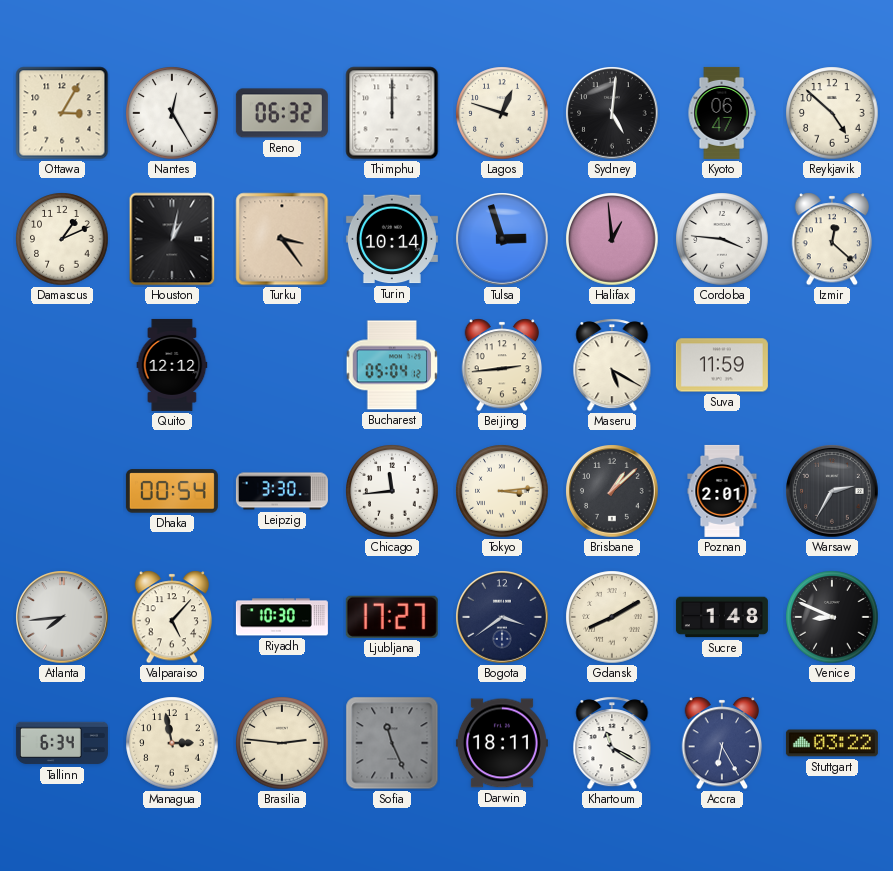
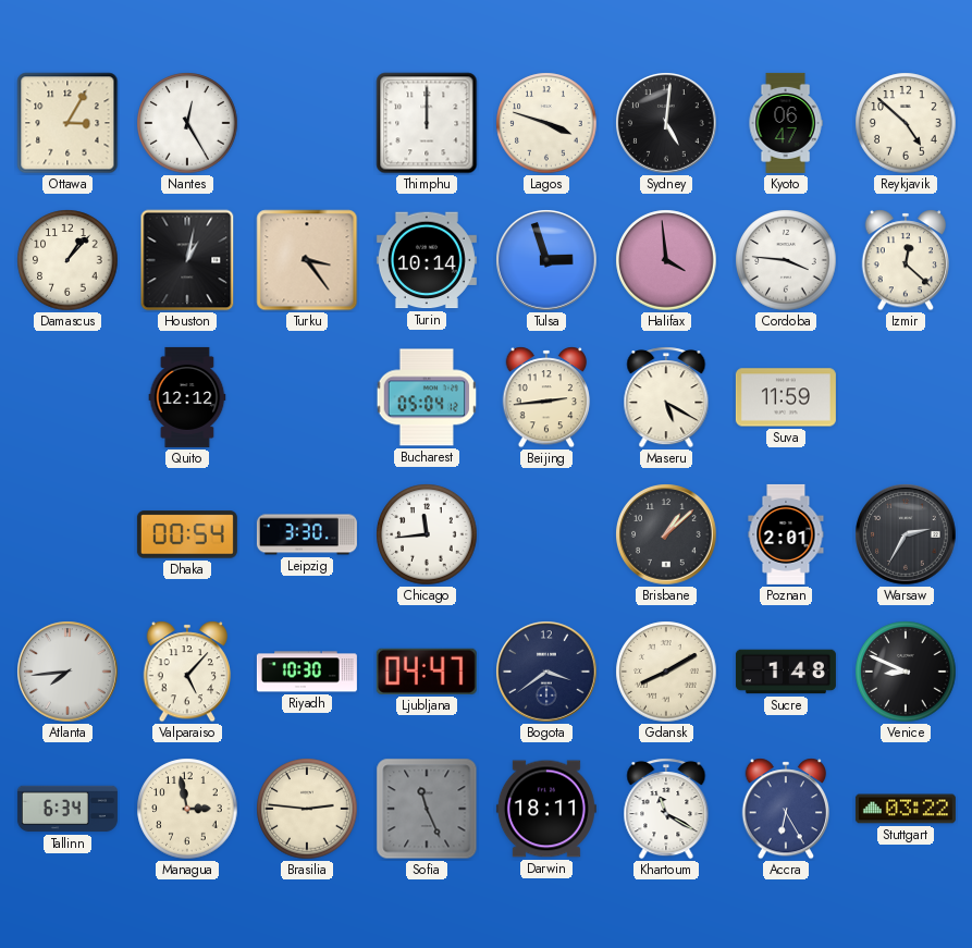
Reno: 06:32 -> none (282, 113)
Lagos: 12:48 -> 3:48 (546, 123)
Damascus: 1:11 -> 1:07 (67, 260)
Halifax: 12:59 -> 3:59 (666, 260)
Tokyo: 3:14 -> none (502, 491)
Ljubljana: 17:27 -> 04:47 (427, 672)
